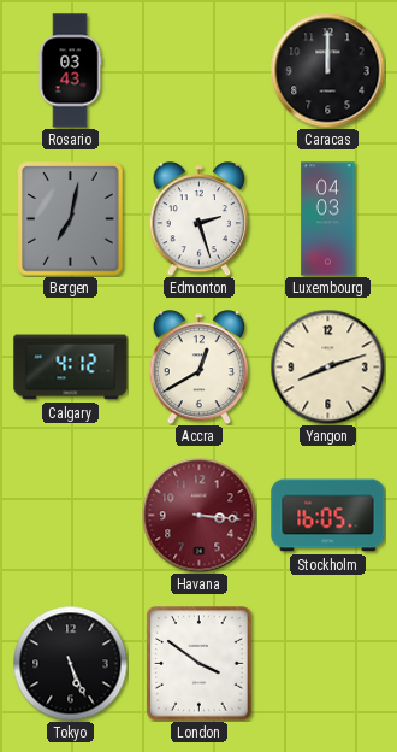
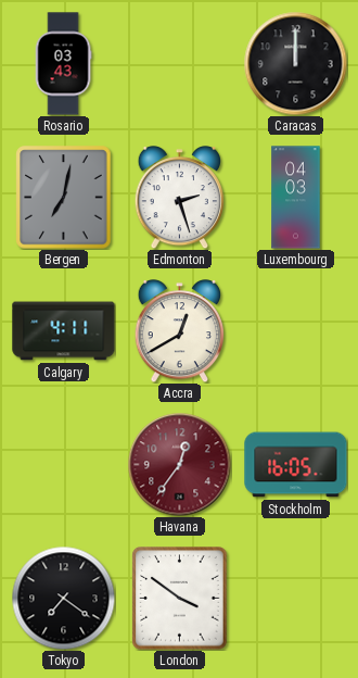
Calgary: 4:12 -> 4:11 (64, 331)
Yangon: 8:12 -> none (327, 366)
Havana: 3:16 -> 12:36 (179, 464)
Tokyo: 5:26 -> 7:21 (63, 598)
